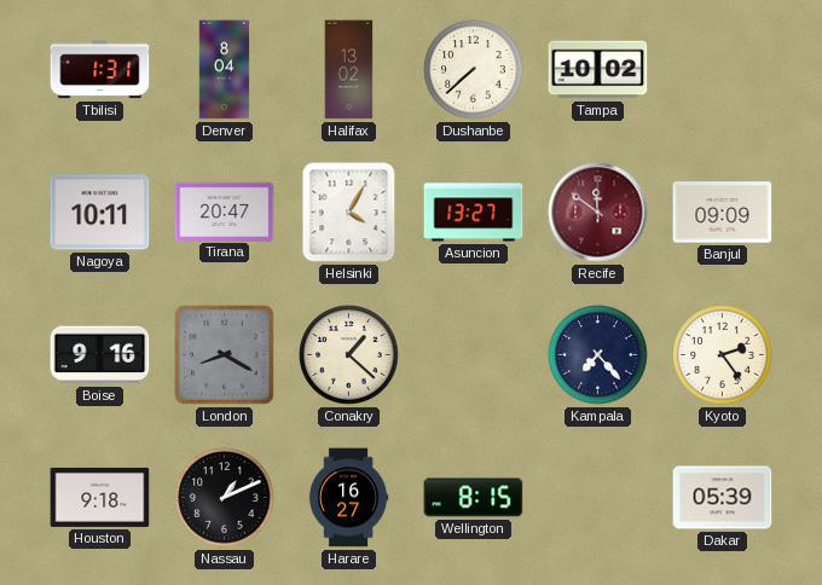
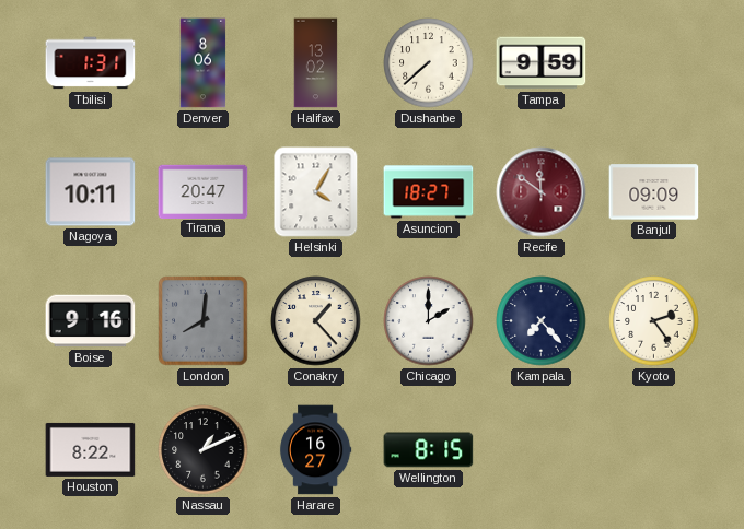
Denver: 8:04 -> 8:06 (204, 63)
Tampa: 10:02 -> 9:59 (542, 63)
Asuncion: 13:27 -> 18:27 (429, 192)
London: 8:20 -> 8:01 (204, 321)
Conakry: 1:22 -> 1:23 (316, 321)
Chicago: none -> 2:00 (429, 321)
Houston: 9:18 -> 8:22 (91, 449)
Dakar: 05:39 -> none (723, 498)
